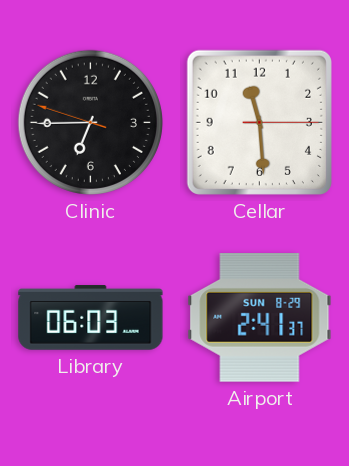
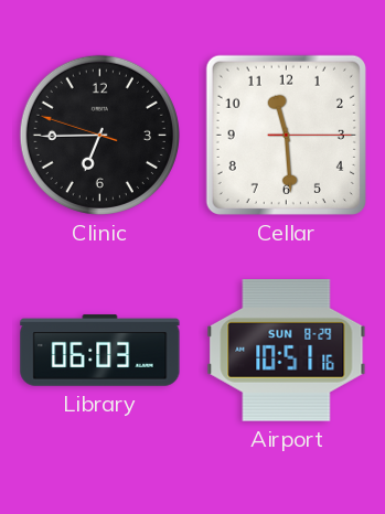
Airport: 2:41 -> 10:51 (287, 351)
